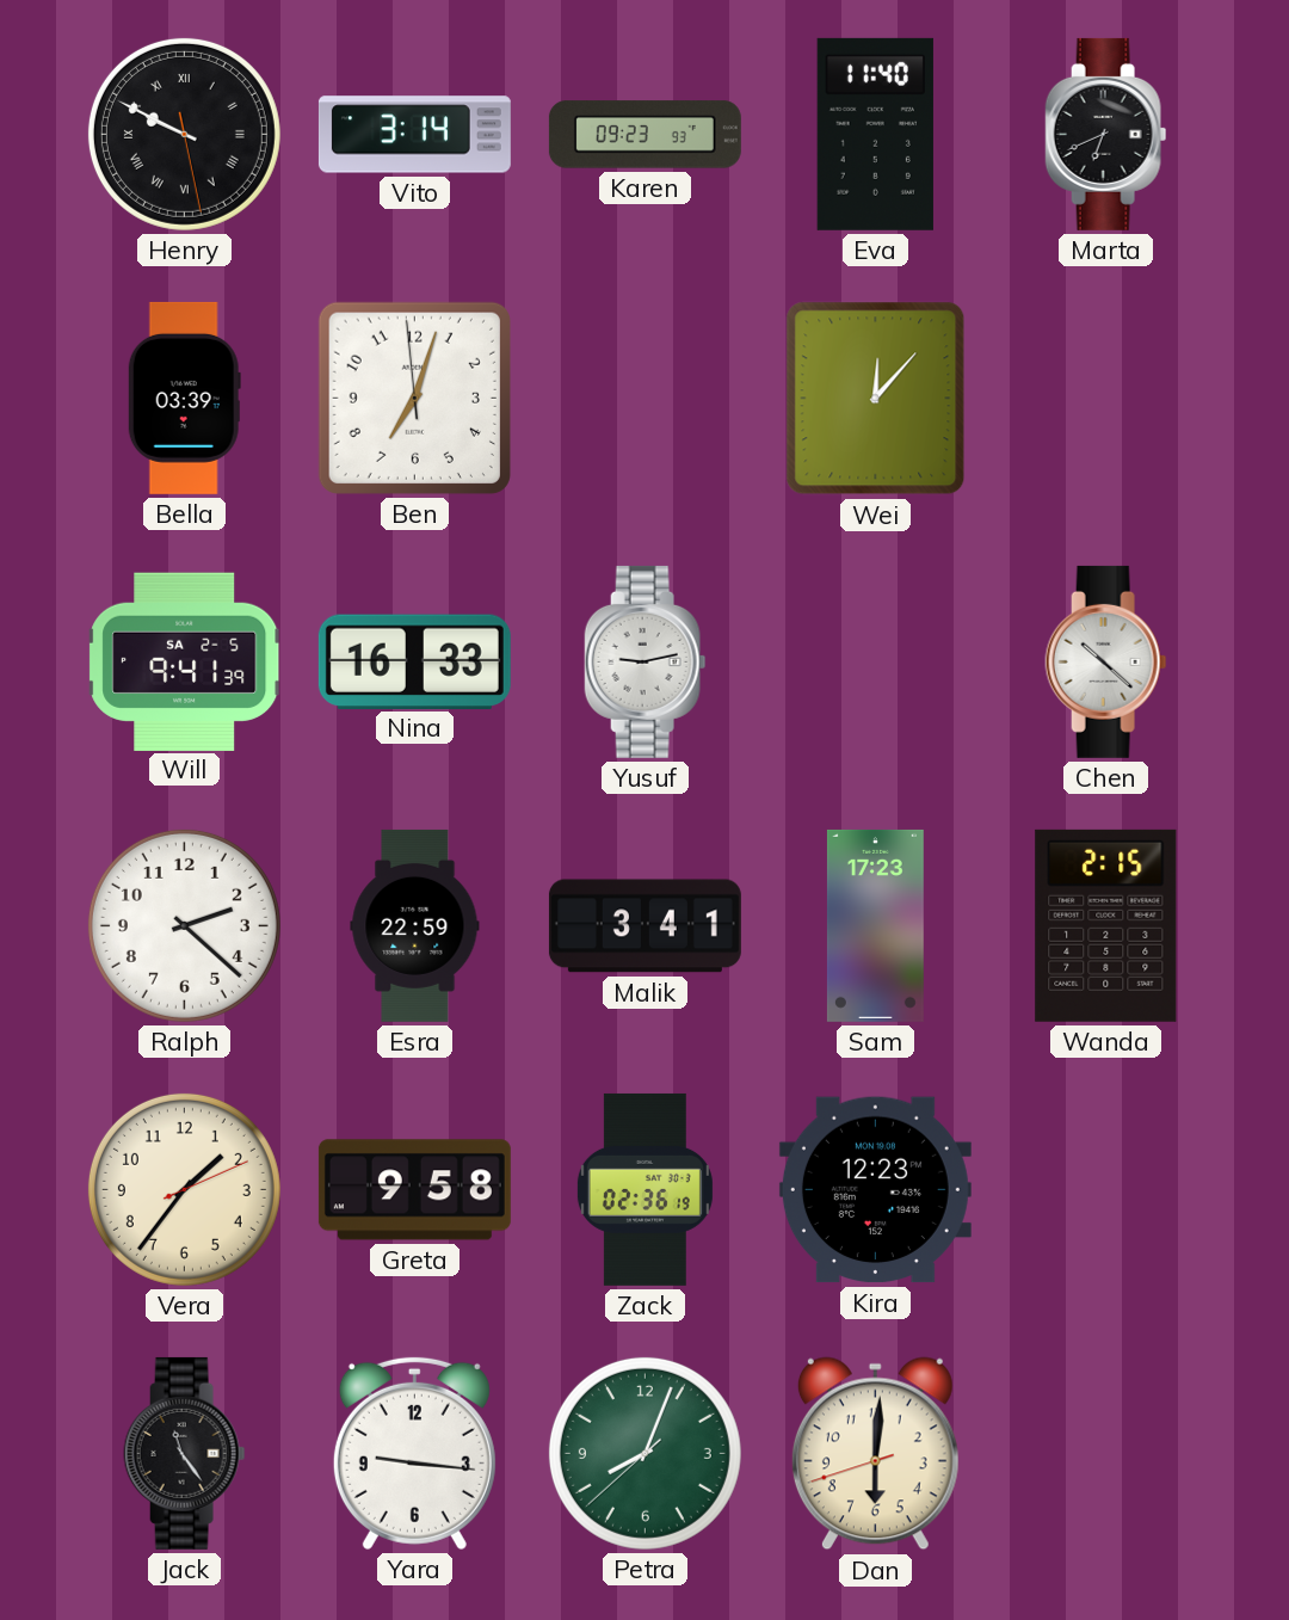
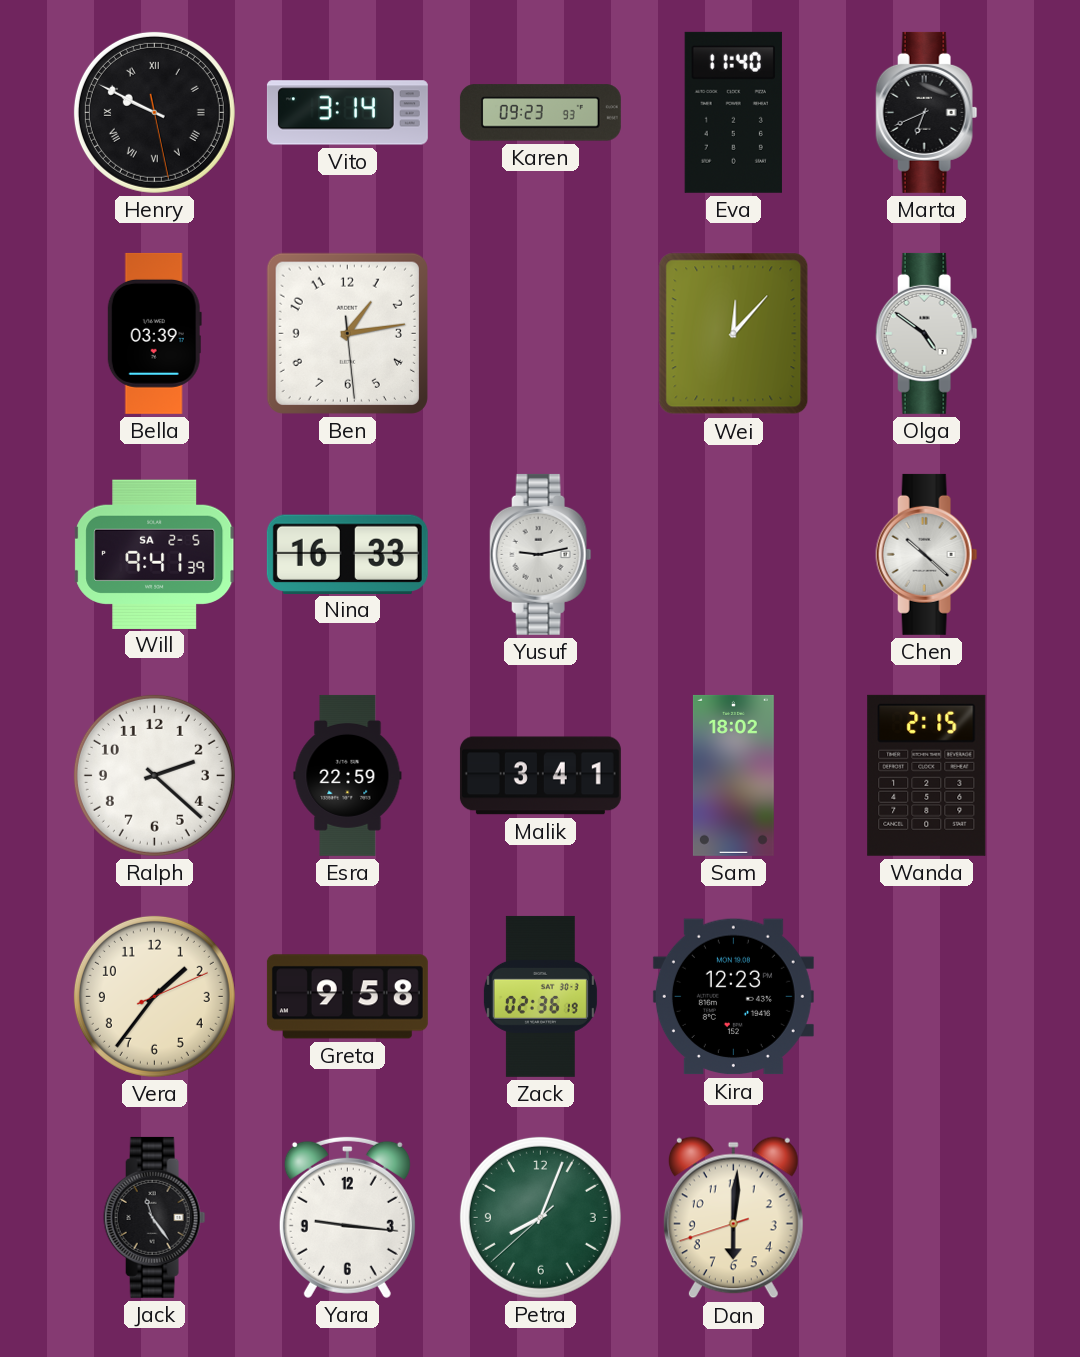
Ben: 7:02 -> 1:13 (347, 333)
Olga: none -> 4:51 (927, 333)
Sam: 17:23 -> 18:02 (733, 775)
